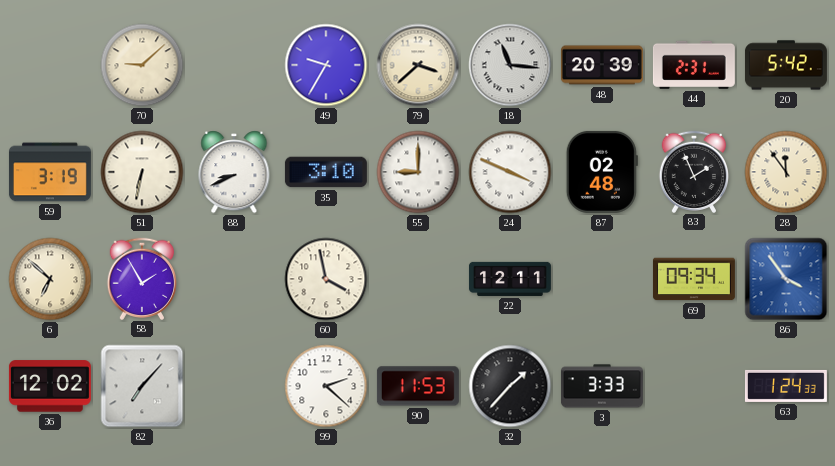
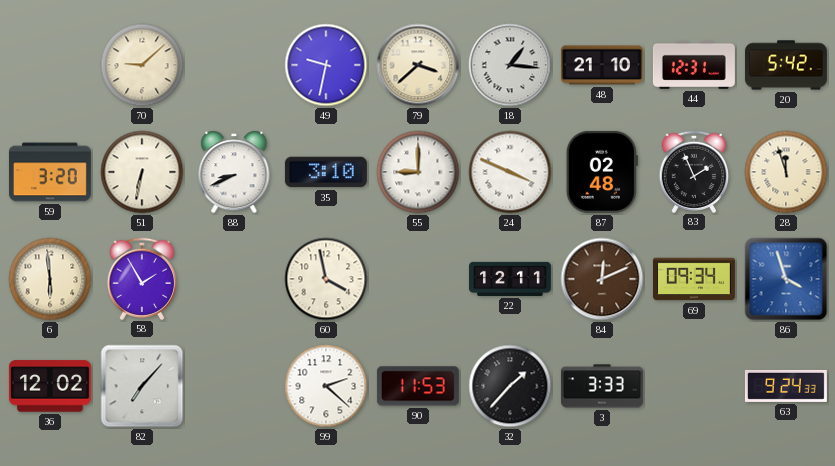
49: 9:35 -> 9:32 (326, 65)
18: 11:16 -> 1:16 (510, 65)
48: 20:39 -> 21:10 (602, 65)
44: 2:31 -> 12:31 (694, 65)
59: 3:19 -> 3:20 (50, 172)
28: 11:54 -> 11:57 (786, 172)
6: 6:52 -> 5:59 (50, 279)
84: none -> 12:11 (602, 279)
86: 3:54 -> 3:57 (786, 279)
63: 1:24 -> 9:24 (786, 386)
